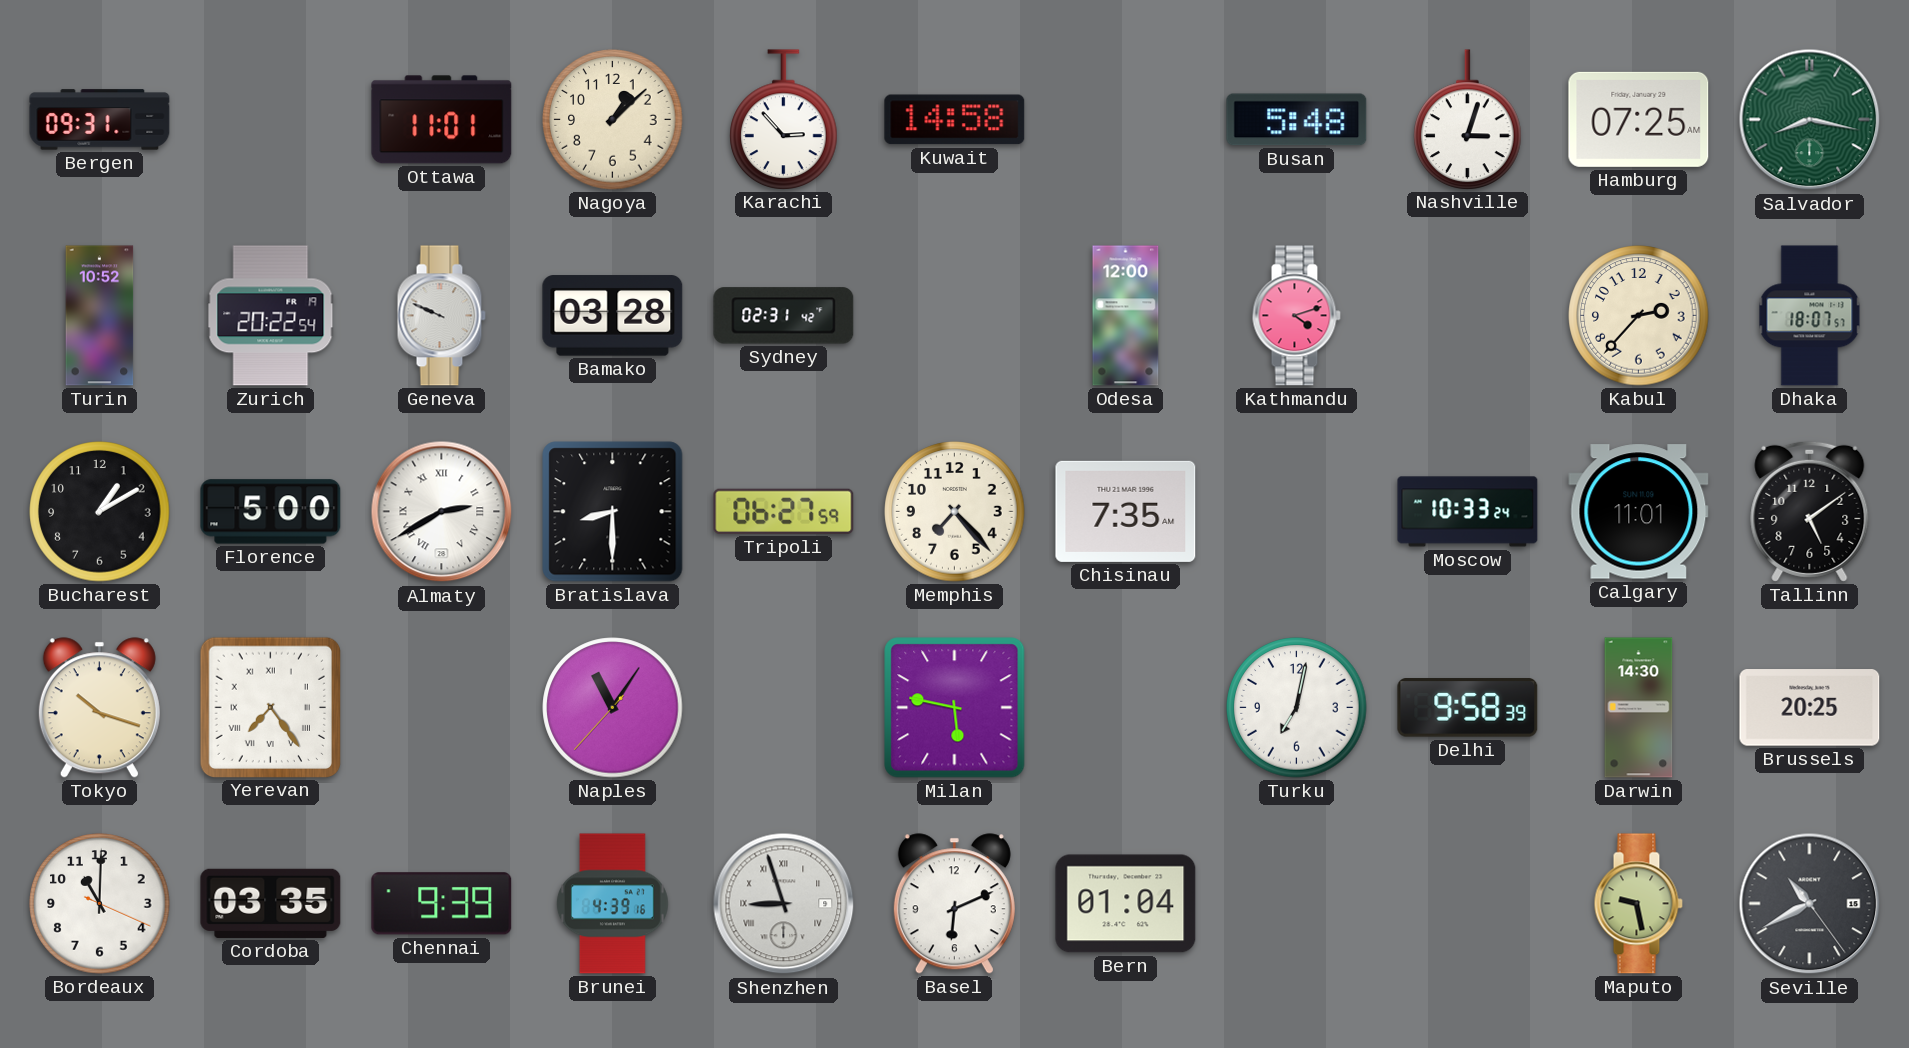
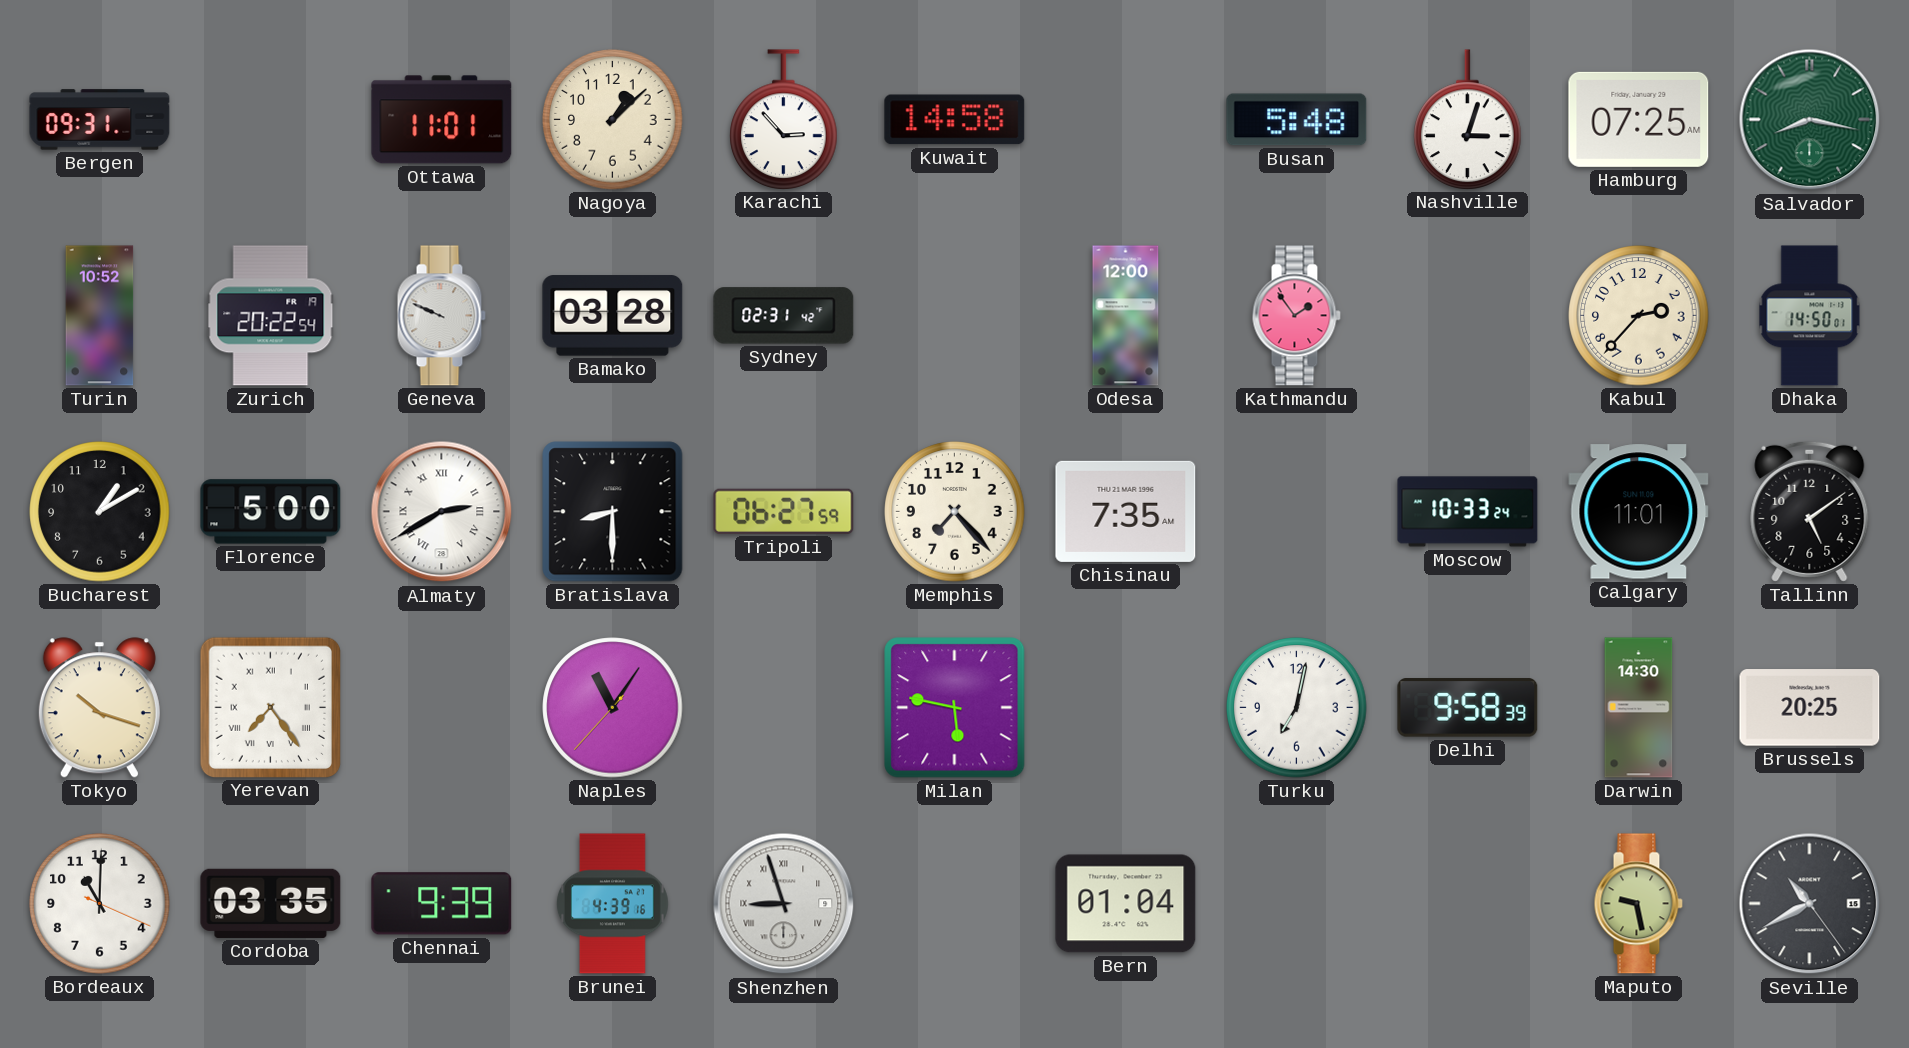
Kathmandu: 4:12 -> 1:54 (1296, 316)
Dhaka: 18:07 -> 14:50 (1810, 316)
Basel: 6:11 -> none (954, 904)
